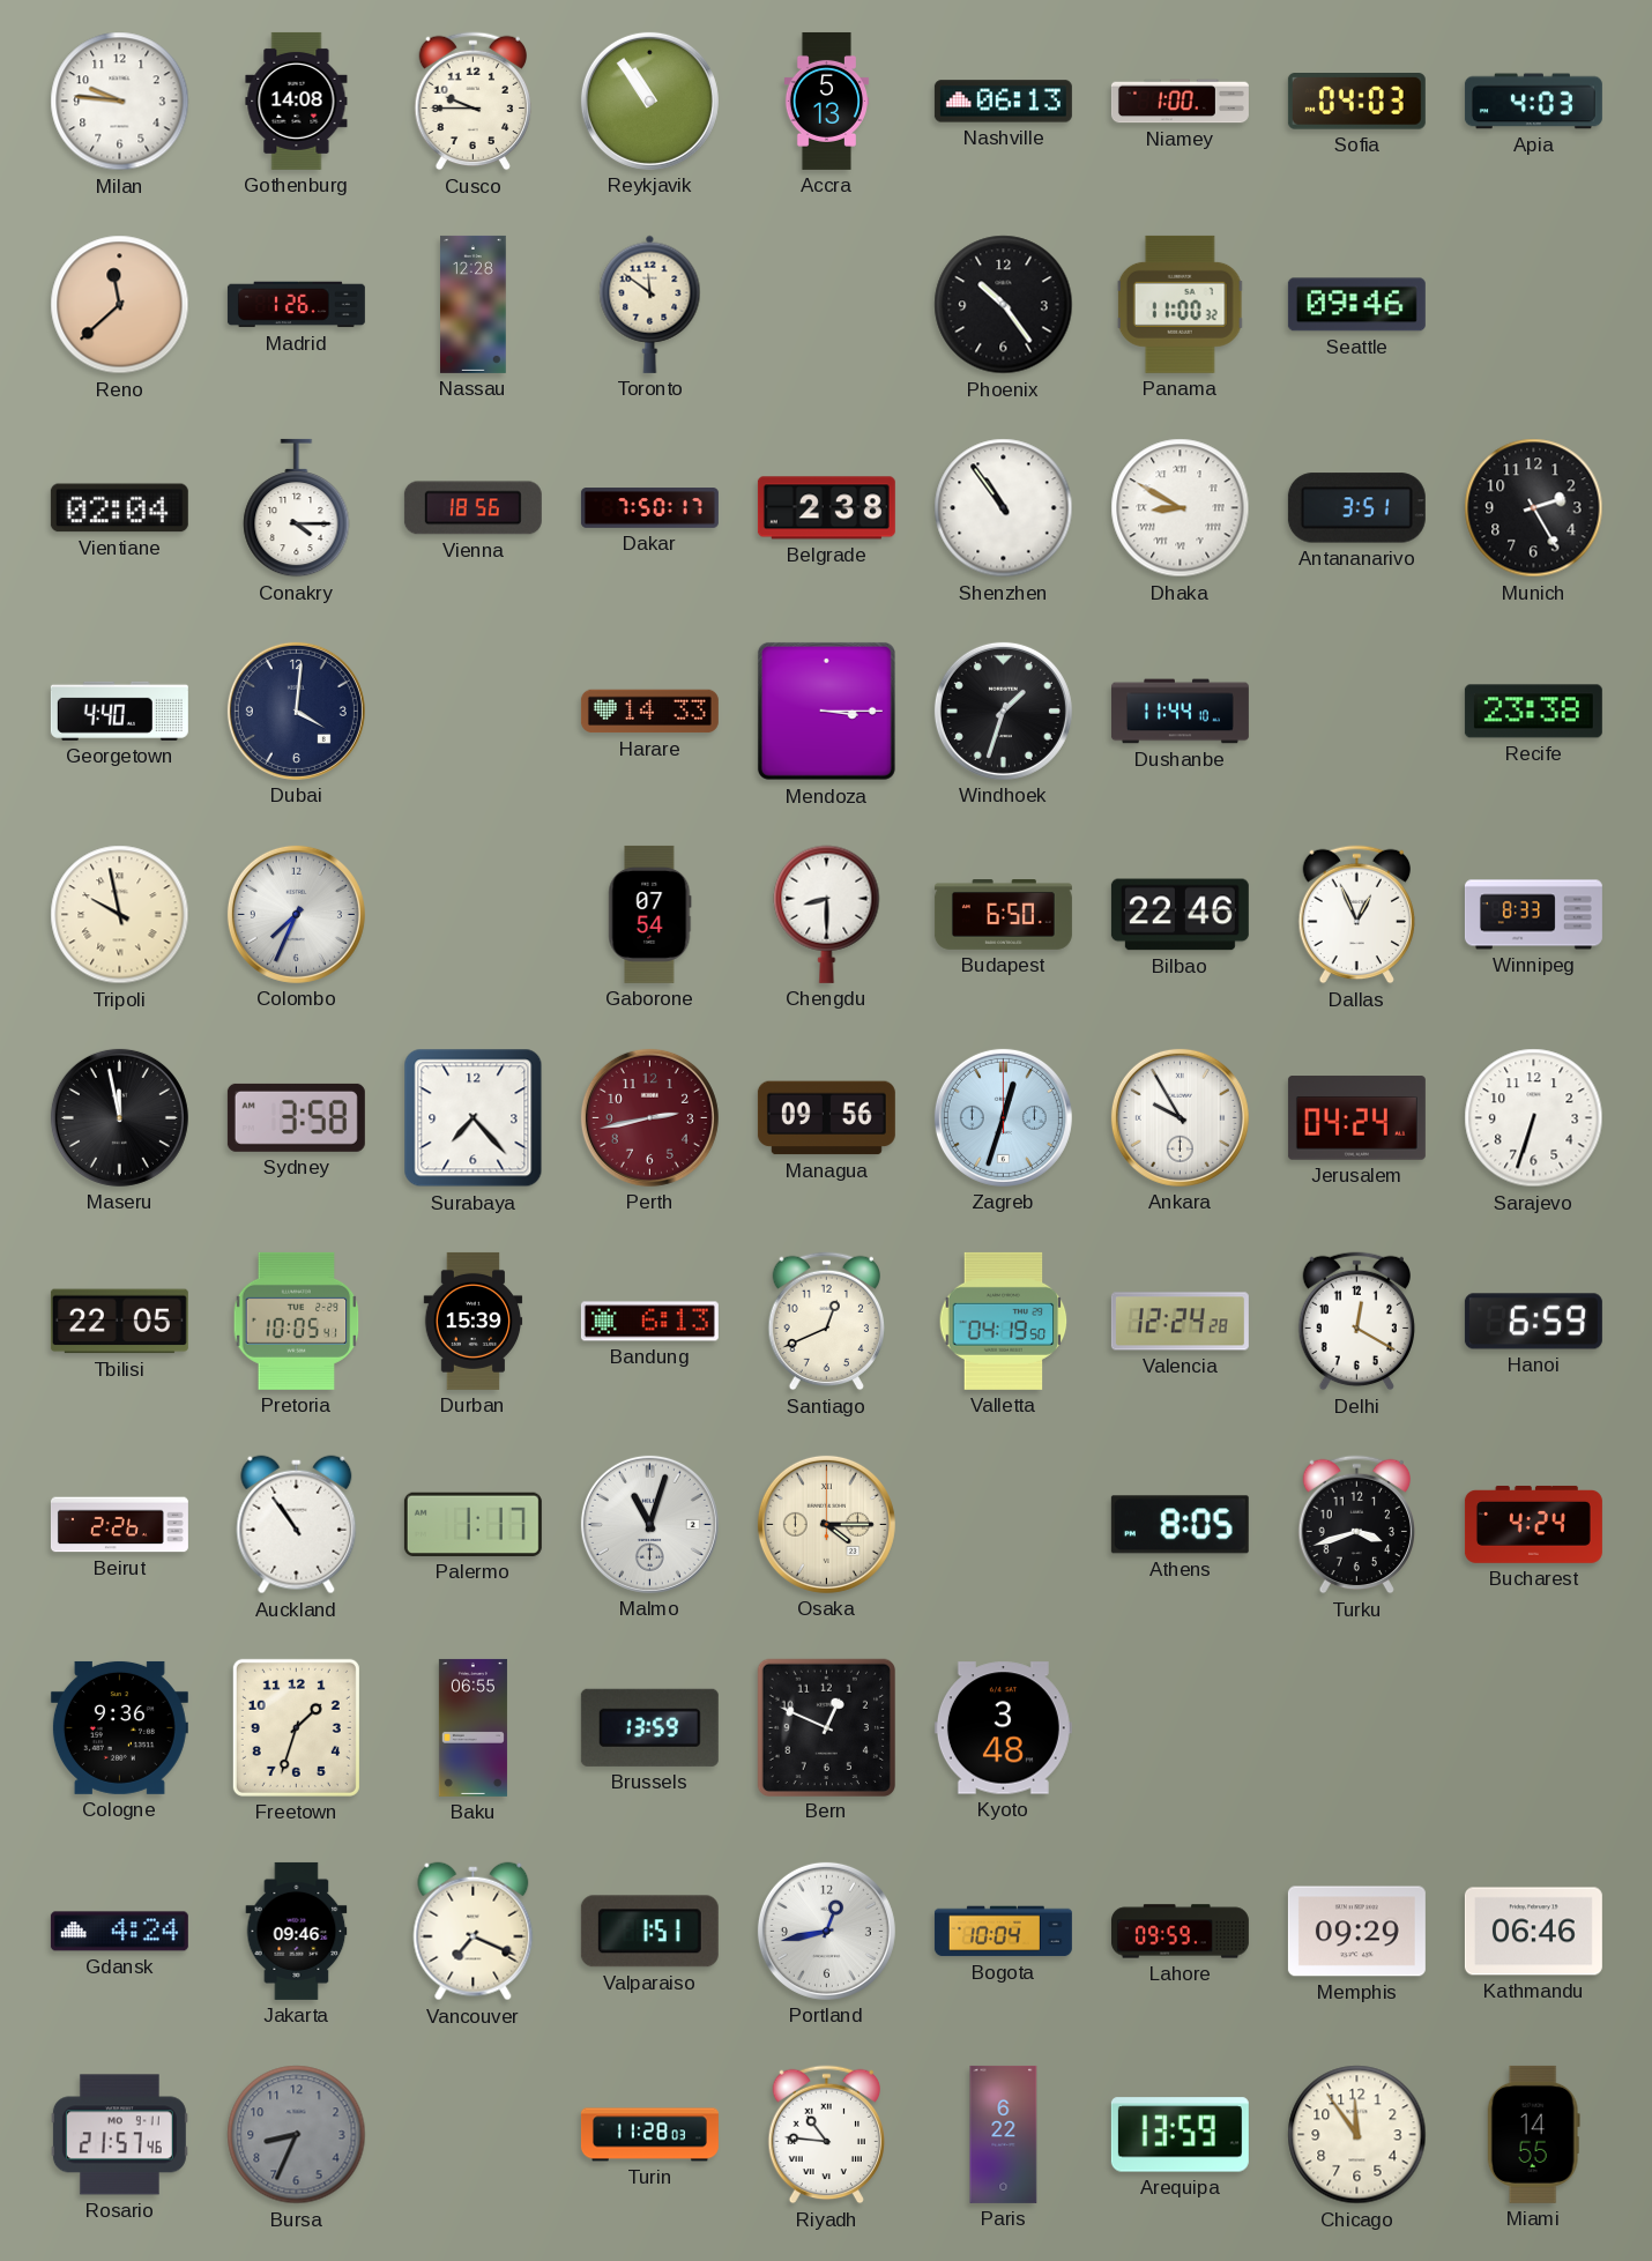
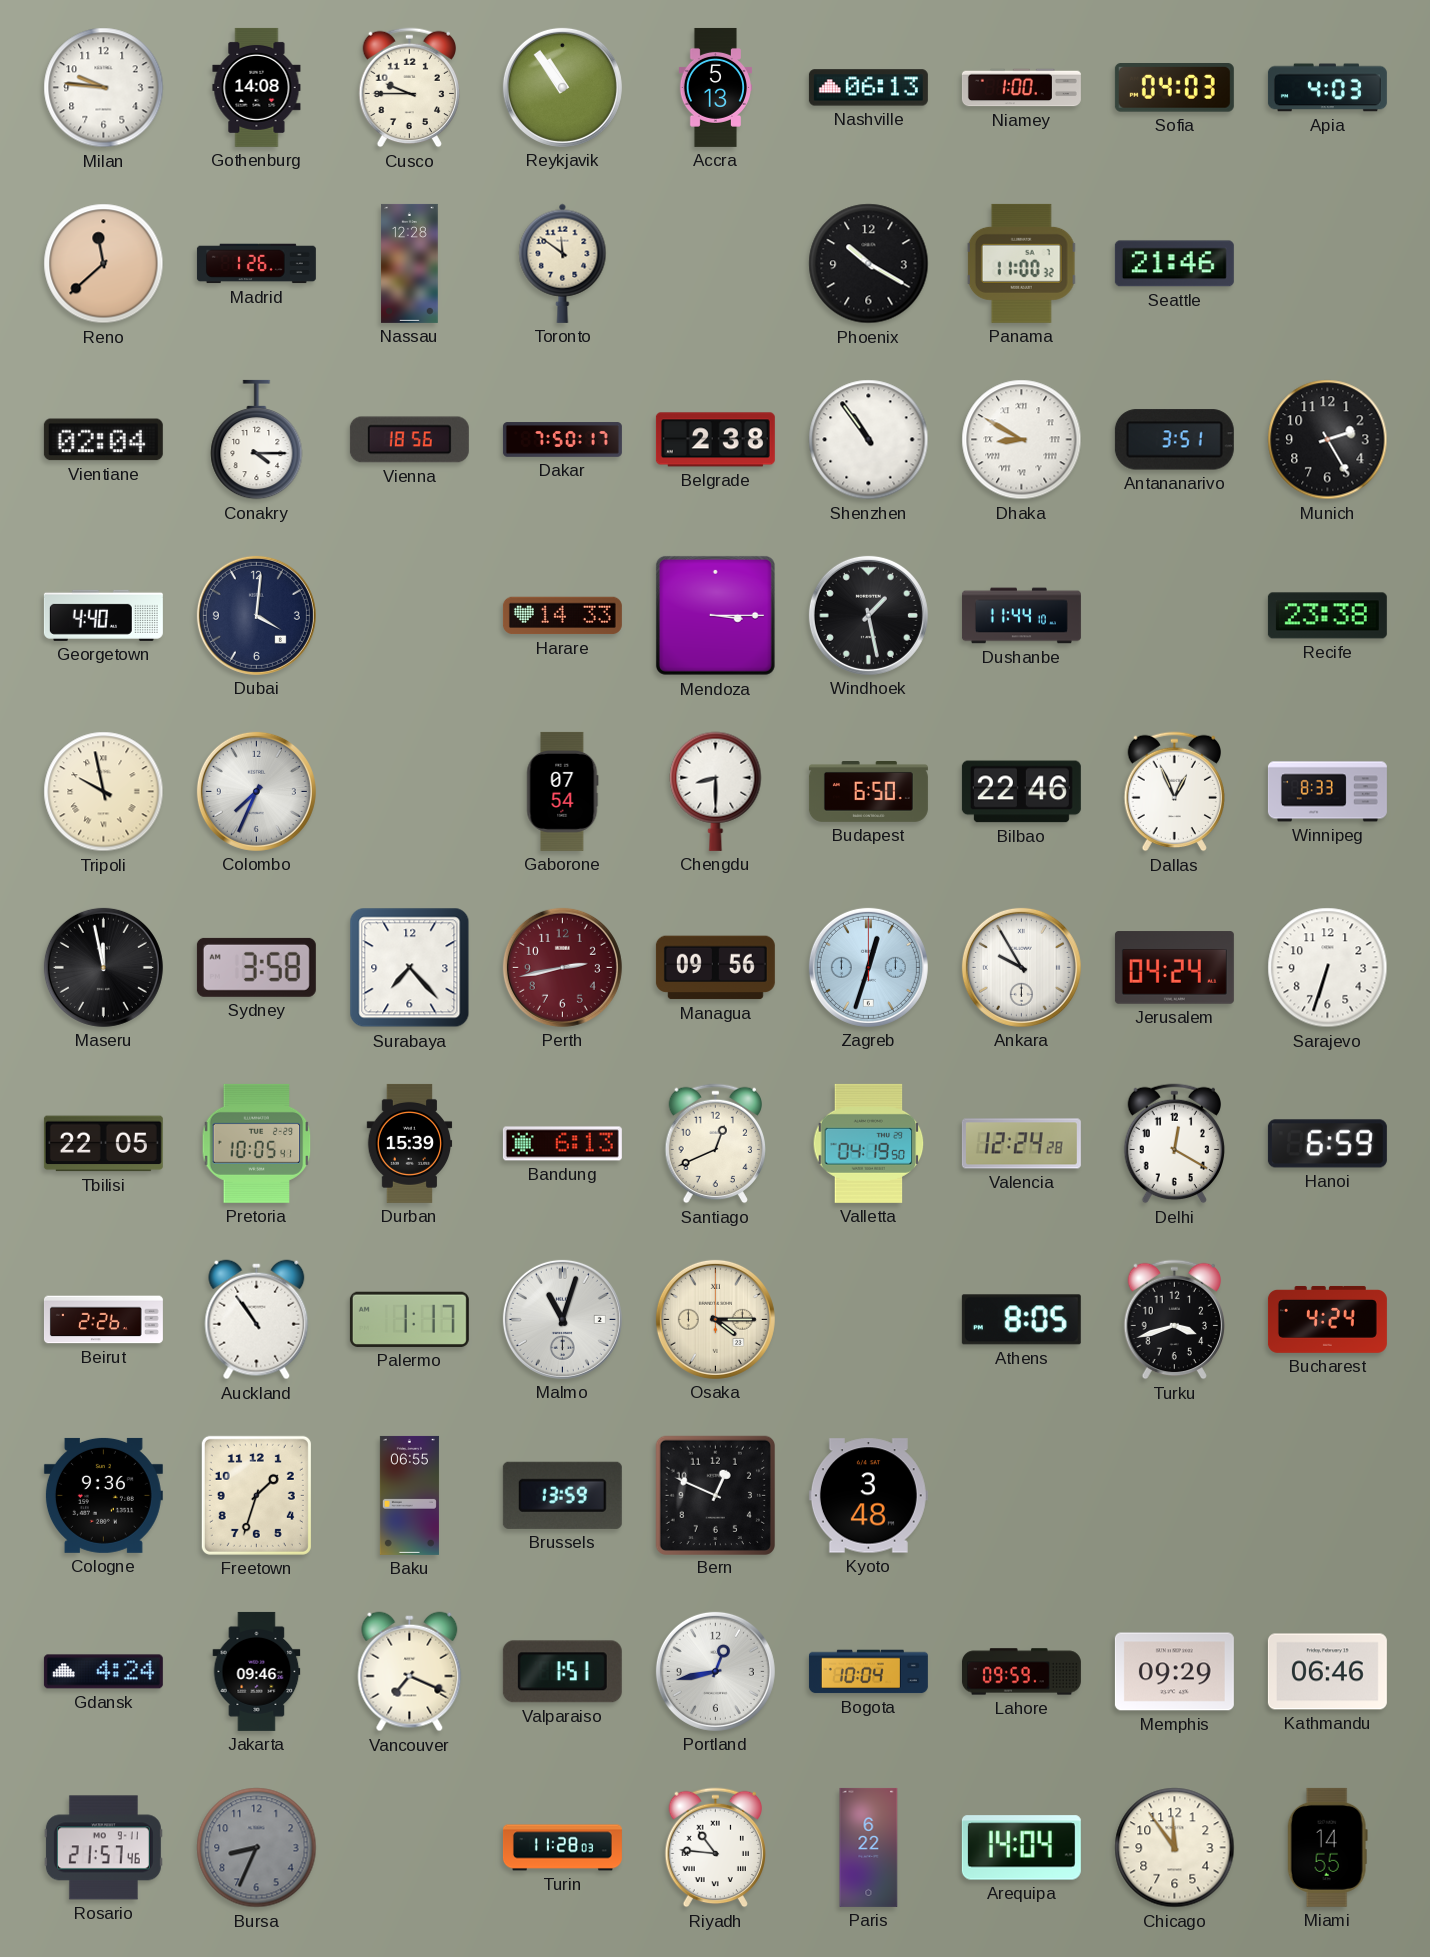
Phoenix: 10:24 -> 10:20 (869, 264)
Seattle: 09:46 -> 21:46 (1174, 264)
Windhoek: 1:33 -> 1:28 (868, 615)
Arequipa: 13:59 -> 14:04 (1021, 1848)
